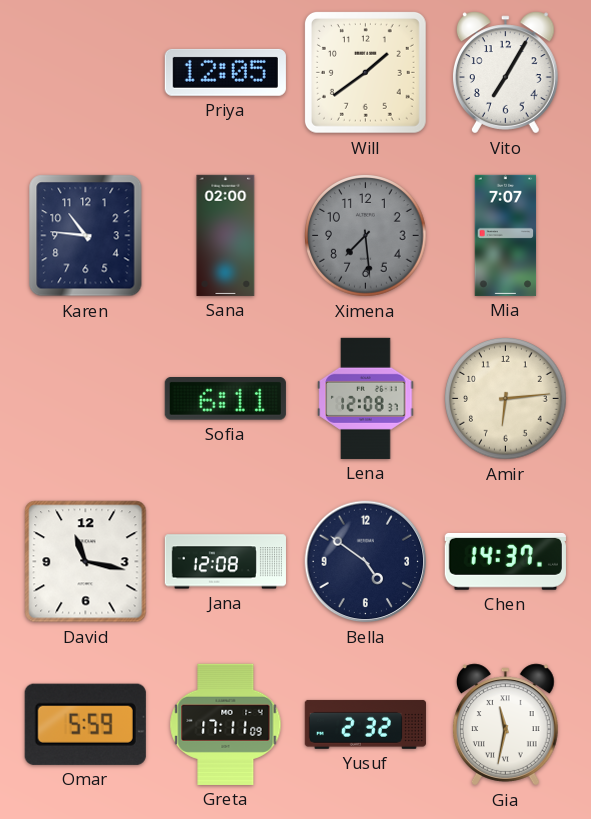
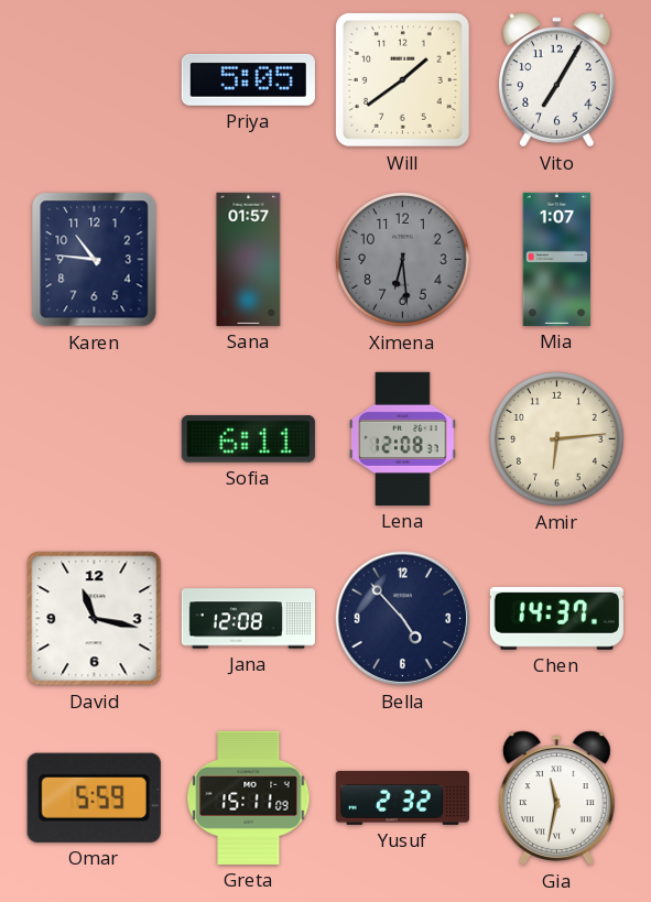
Priya: 12:05 -> 5:05 (248, 79)
Sana: 02:00 -> 01:57 (249, 259)
Ximena: 7:29 -> 6:29 (403, 260)
Mia: 7:07 -> 1:07 (557, 259)
Bella: 4:51 -> 4:53 (403, 619)
Greta: 17:11 -> 15:11 (249, 797)
